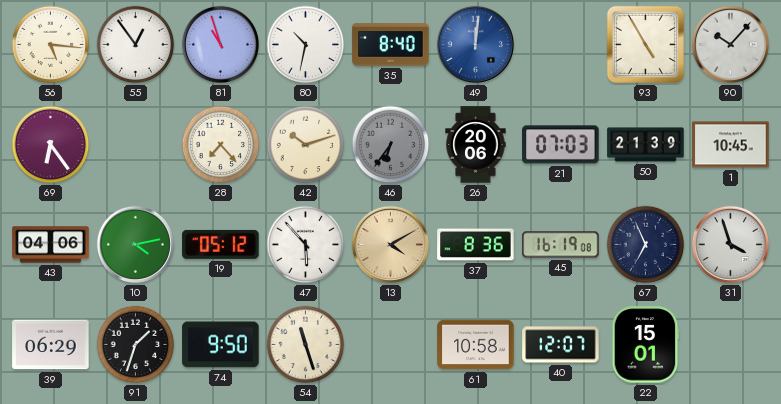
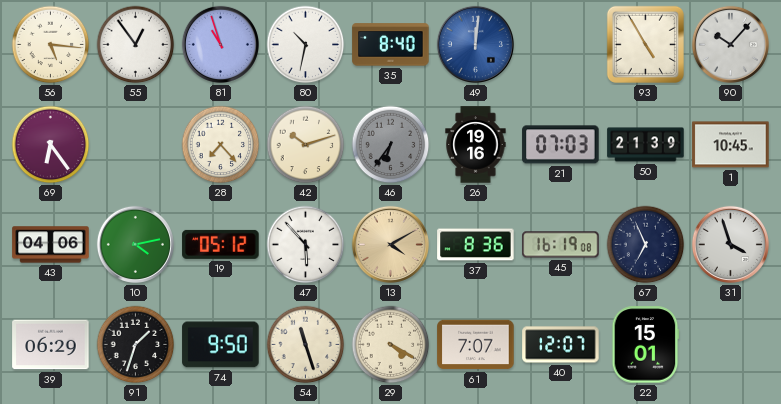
26: 20:06 -> 19:16 (476, 145)
29: none -> 4:20 (391, 345)
61: 10:58 -> 7:07 (476, 345)
